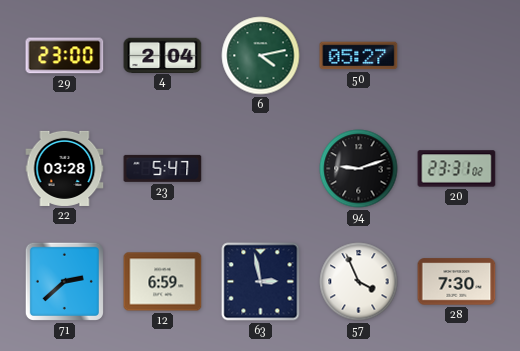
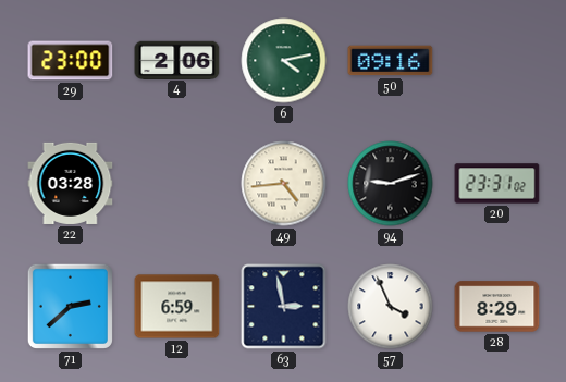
4: 2:04 -> 2:06 (177, 60)
50: 05:27 -> 09:16 (391, 61)
23: 5:47 -> none (163, 168)
49: none -> 4:44 (284, 184)
28: 7:30 -> 8:29 (497, 307)
